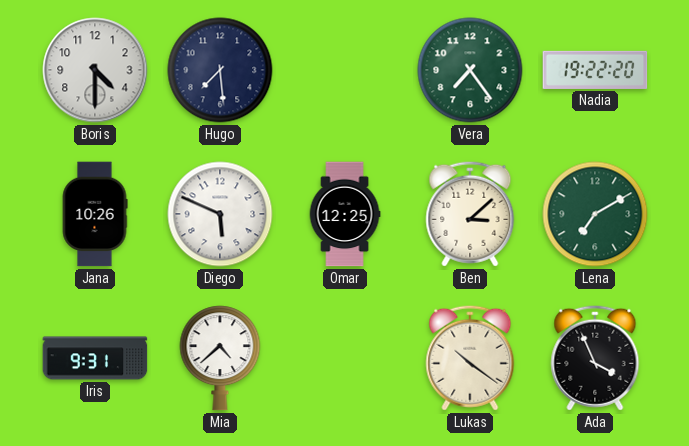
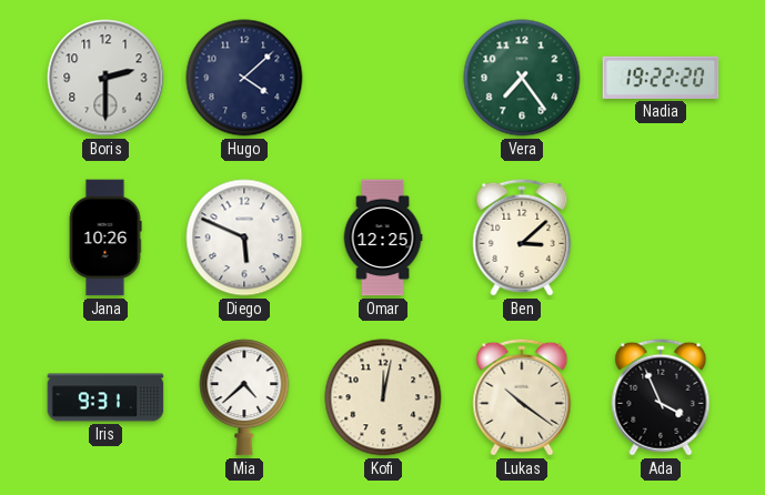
Boris: 4:30 -> 2:30 (105, 78)
Hugo: 7:29 -> 4:08 (244, 78)
Lena: 7:10 -> none (595, 214)
Kofi: none -> 12:02 (383, 397)
